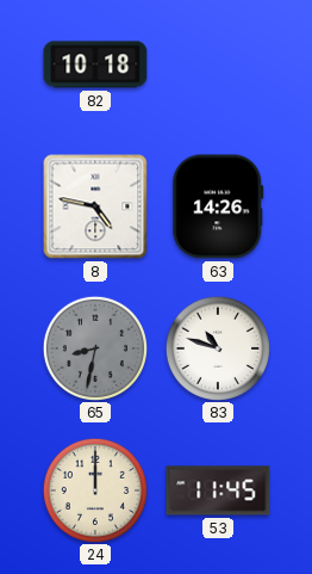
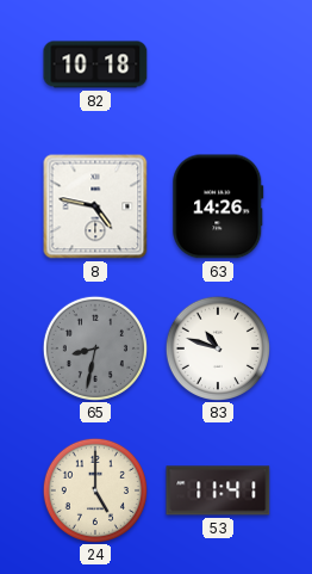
24: 12:00 -> 5:00 (94, 489)
53: 11:45 -> 11:41 (218, 490)
